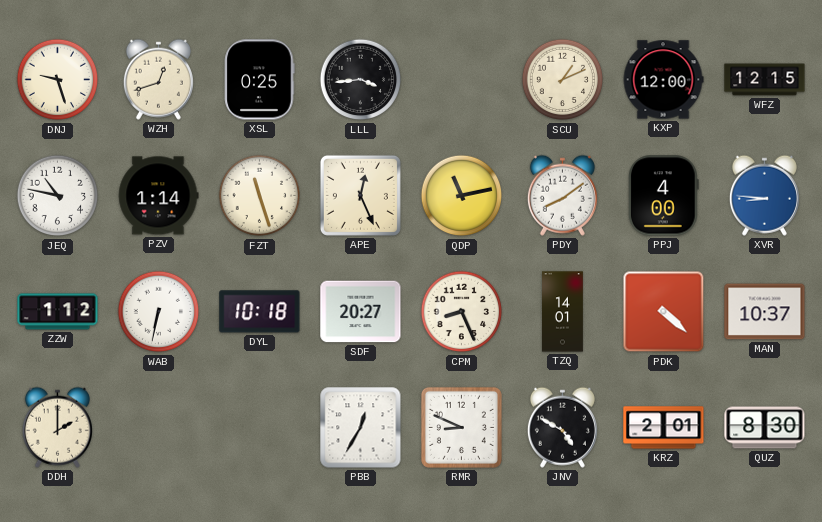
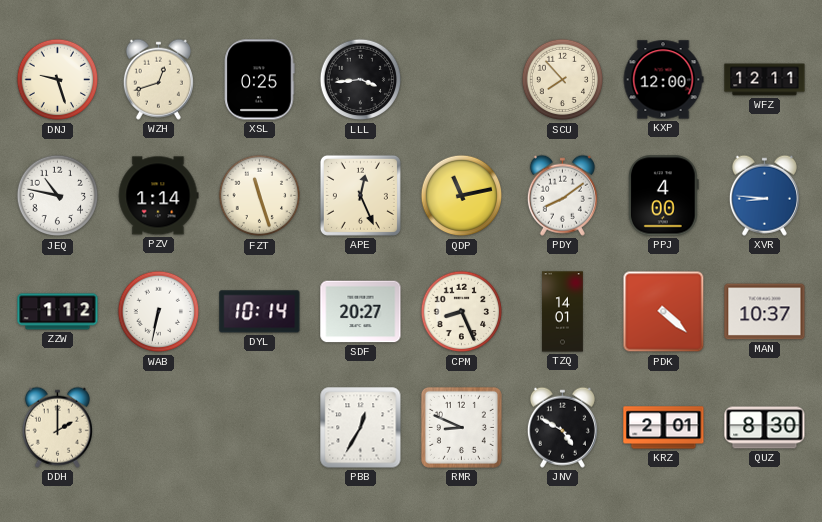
SCU: 1:11 -> 7:53 (563, 80)
WFZ: 12:15 -> 12:11 (765, 80)
DYL: 10:18 -> 10:14 (260, 312)
